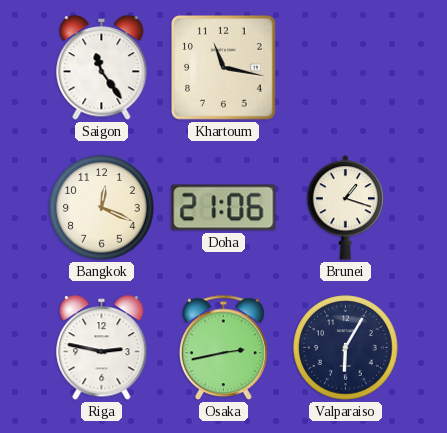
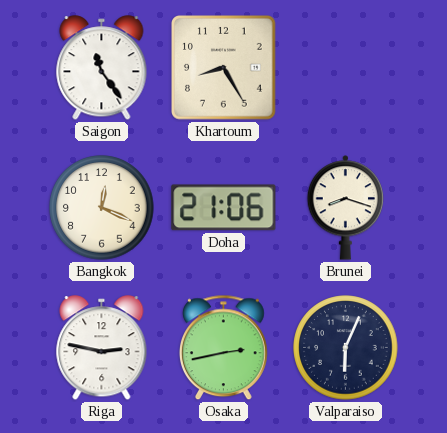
Khartoum: 11:17 -> 8:25 (224, 68)
Brunei: 1:18 -> 8:18 (346, 208)
Valparaiso: 6:05 -> 6:04 (346, 348)
